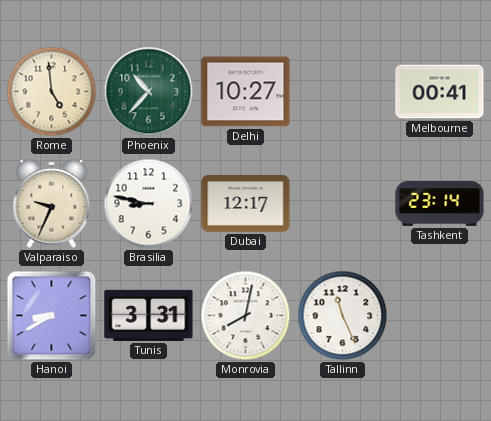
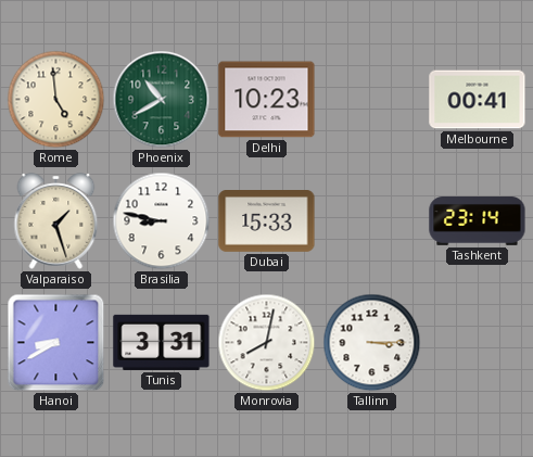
Phoenix: 10:37 -> 10:40 (162, 100)
Delhi: 10:27 -> 10:23 (267, 100)
Valparaiso: 9:34 -> 1:27 (56, 221)
Dubai: 12:17 -> 15:33 (267, 221)
Tallinn: 11:26 -> 3:15 (372, 343)
